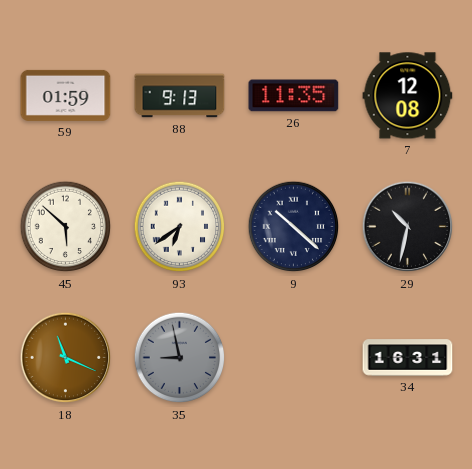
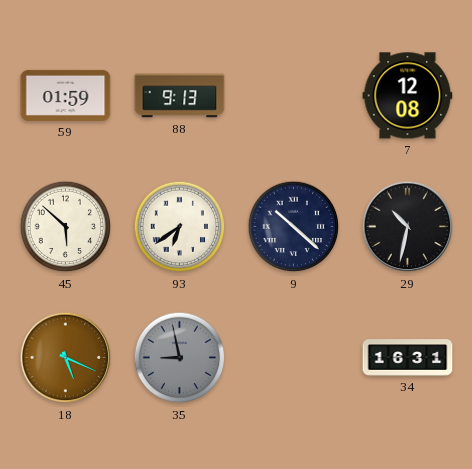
26: 11:35 -> none (294, 96)
18: 11:19 -> 5:19 (66, 358)
